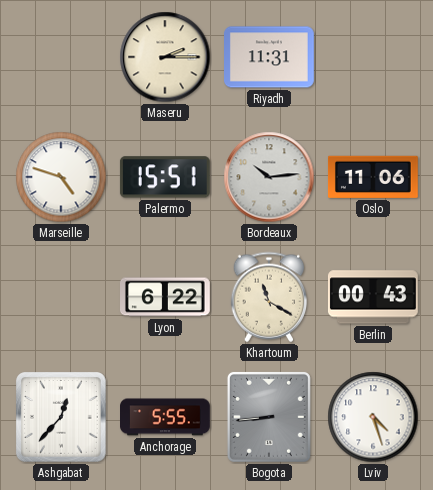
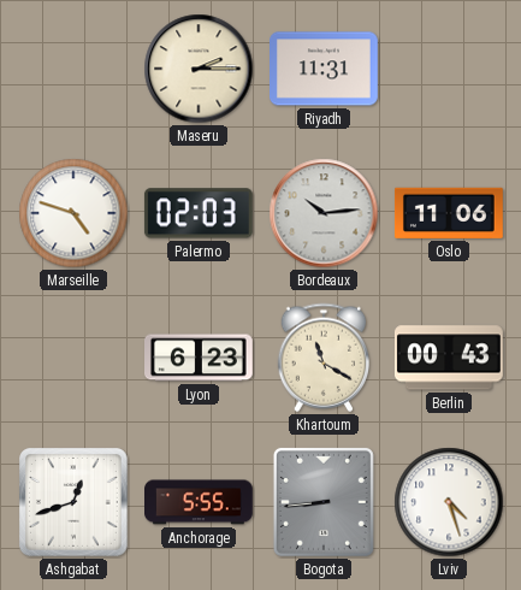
Palermo: 15:51 -> 02:03 (199, 213)
Lyon: 6:22 -> 6:23 (200, 358)
Ashgabat: 12:37 -> 12:42 (75, 503)
